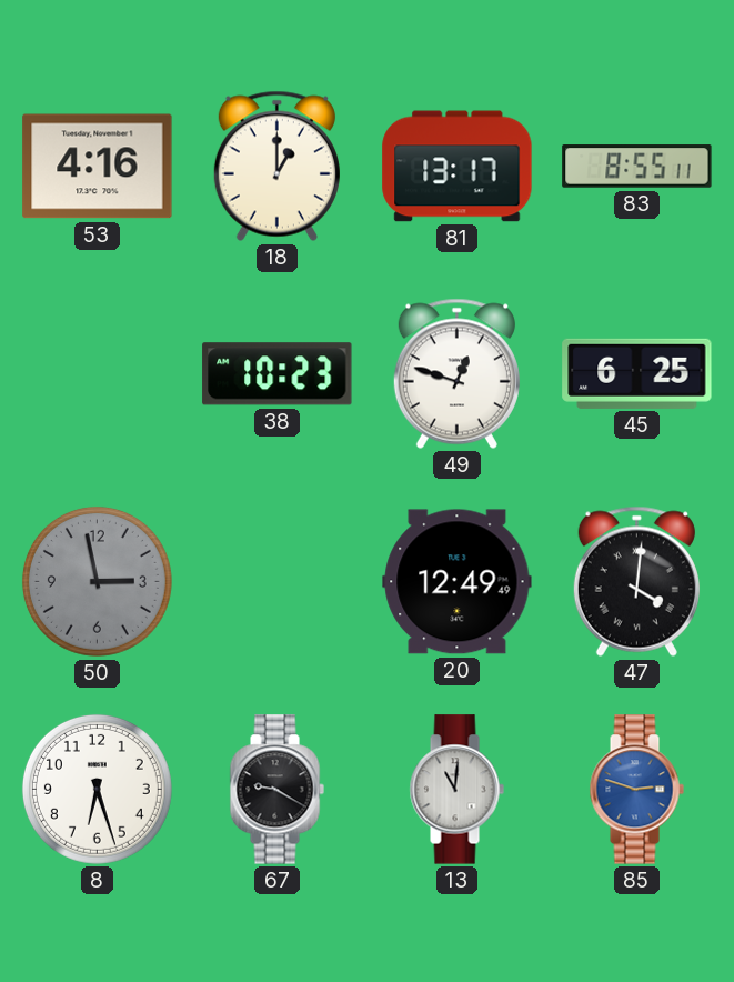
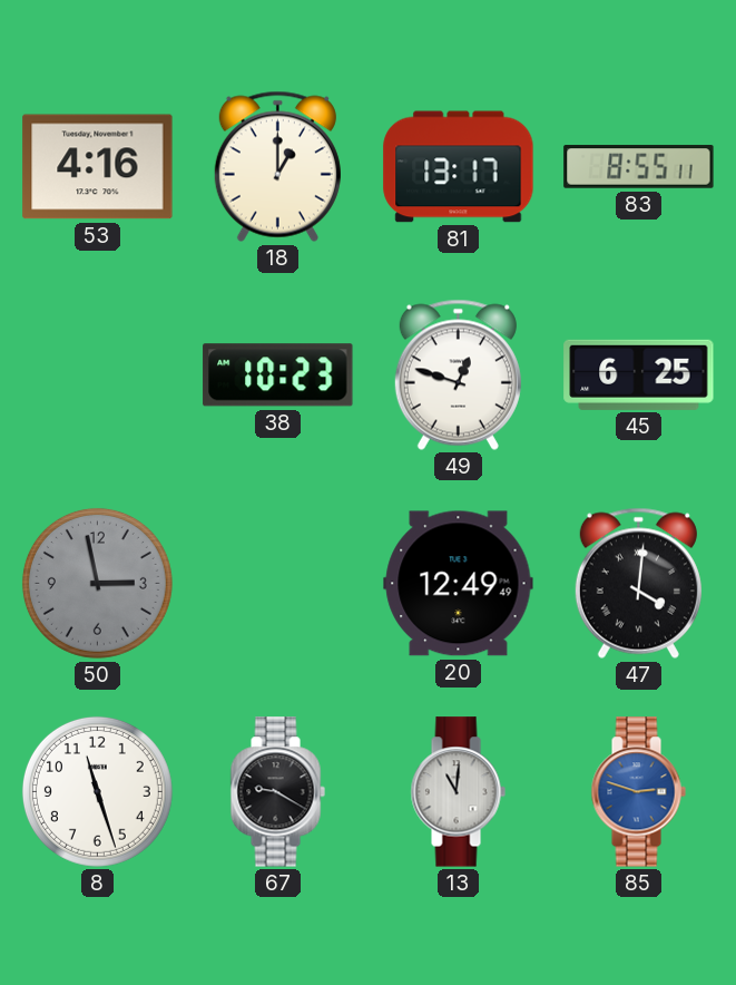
8: 6:27 -> 11:27 (97, 791)
